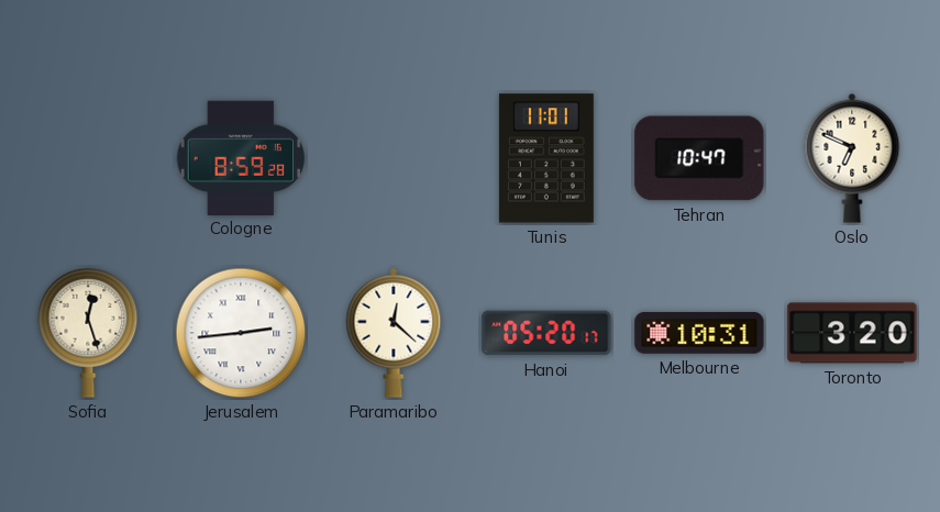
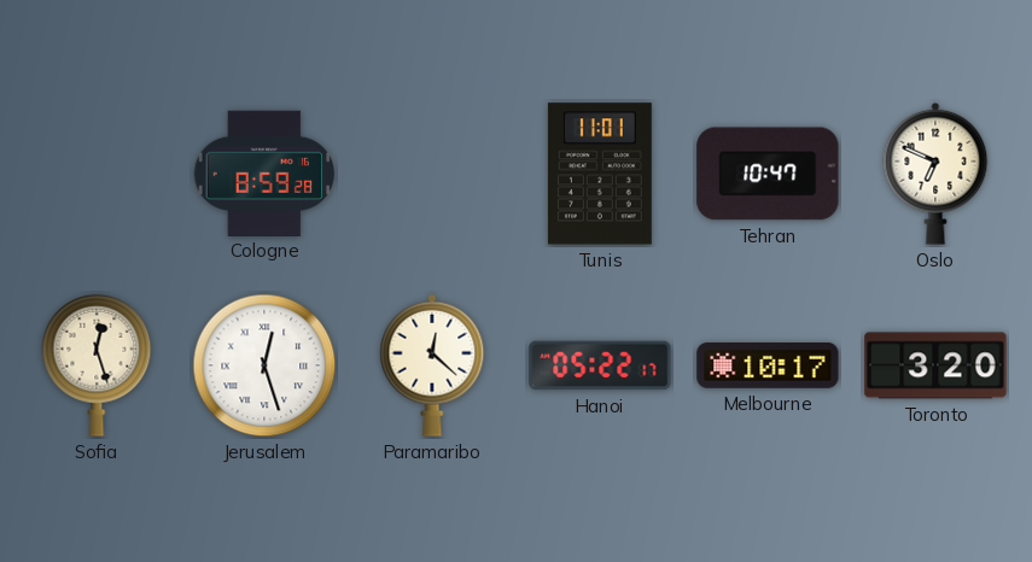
Jerusalem: 2:44 -> 12:27 (264, 365)
Hanoi: 05:20 -> 05:22 (600, 365)
Melbourne: 10:31 -> 10:17 (768, 365)
